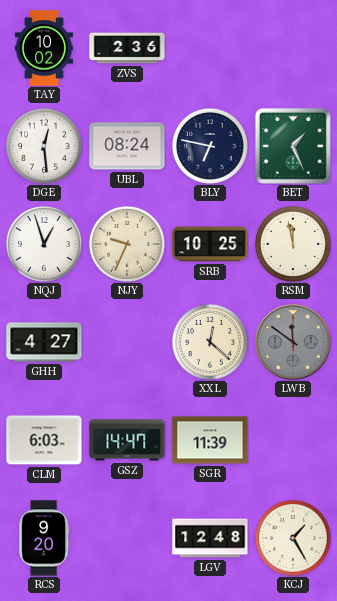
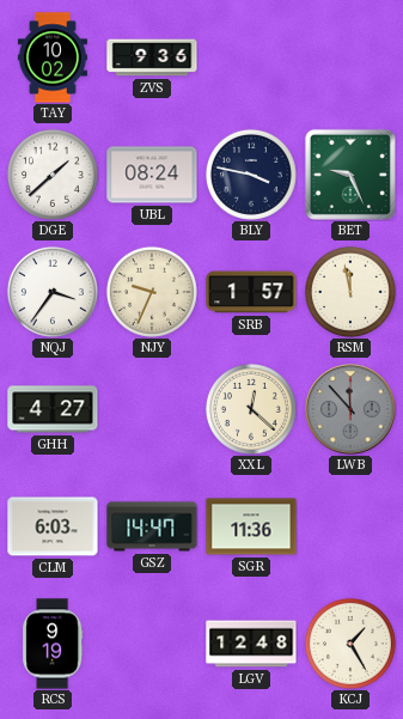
ZVS: 2:36 -> 9:36 (152, 57)
DGE: 12:29 -> 1:38 (53, 175)
BLY: 6:47 -> 3:47 (251, 175)
BET: 1:26 -> 9:26 (350, 175)
NQJ: 12:57 -> 3:36 (53, 292)
SRB: 10:25 -> 1:57 (251, 292)
LWB: 11:51 -> 11:53 (350, 409)
SGR: 11:39 -> 11:36 (251, 526)
RCS: 9:20 -> 9:19 (53, 644)
